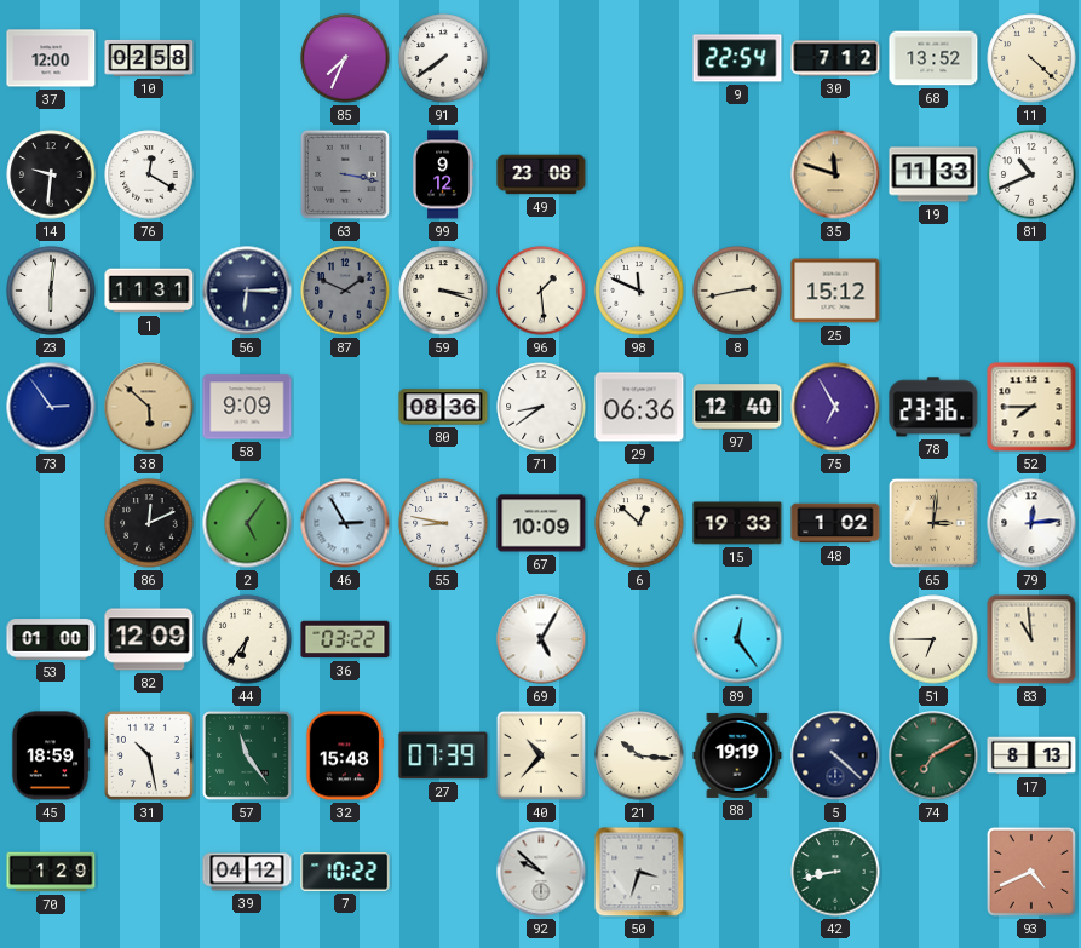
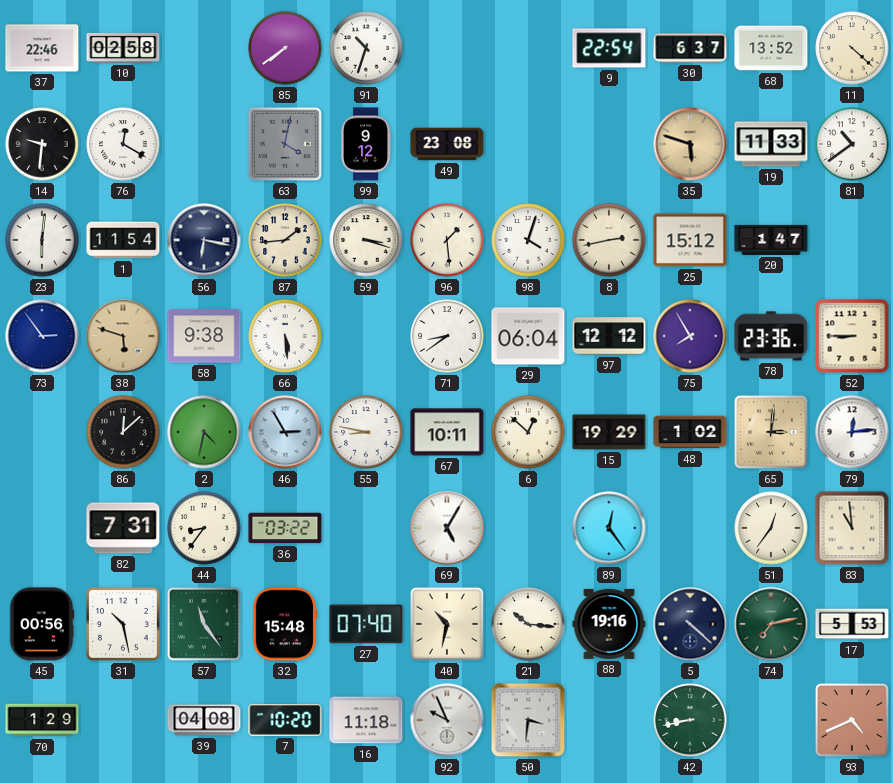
37: 12:00 -> 22:46 (42, 48)
85: 7:34 -> 7:39 (285, 48)
91: 7:39 -> 10:33 (366, 48)
30: 7:12 -> 6:37 (690, 48)
63: 3:17 -> 4:02 (285, 144)
35: 11:48 -> 5:48 (690, 144)
81: 10:41 -> 10:39 (852, 144)
1: 11:31 -> 11:54 (123, 240)
56: 6:15 -> 6:17 (204, 240)
87: 1:49 -> 1:44 (285, 240)
87 dial: grey -> cream (285, 240)
98: 11:49 -> 4:03 (528, 240)
20: none -> 1:47 (771, 240)
38: 5:52 -> 5:48 (123, 336)
58: 9:09 -> 9:38 (204, 336)
66: none -> 5:29 (285, 336)
80: 08:36 -> none (443, 407)
29: 06:36 -> 06:04 (528, 336)
97: 12:40 -> 12:12 (609, 336)
75: 6:55 -> 7:55 (690, 336)
52: 7:45 -> 8:45 (852, 336)
86: 12:11 -> 12:08 (123, 432)
2: 5:06 -> 4:32 (204, 432)
67: 10:09 -> 10:11 (447, 432)
15: 19:33 -> 19:29 (609, 432)
53: 01:00 -> none (51, 639)
82: 12:09 -> 7:31 (123, 528)
44: 6:36 -> 8:36 (204, 528)
51: 6:45 -> 12:36 (771, 528)
45: 18:59 -> 00:56 (42, 624)
27: 07:39 -> 07:40 (366, 624)
40: 10:37 -> 10:32 (447, 624)
88: 19:19 -> 19:16 (609, 624)
74: 7:10 -> 7:13 (771, 624)
17: 8:13 -> 5:53 (852, 624)
39: 04:12 -> 04:08 (204, 720)
7: 10:22 -> 10:20 (285, 721)
16: none -> 11:18 (366, 720)
92: 9:52 -> 9:56 (447, 720)
50: 3:33 -> 3:31 (528, 720)
